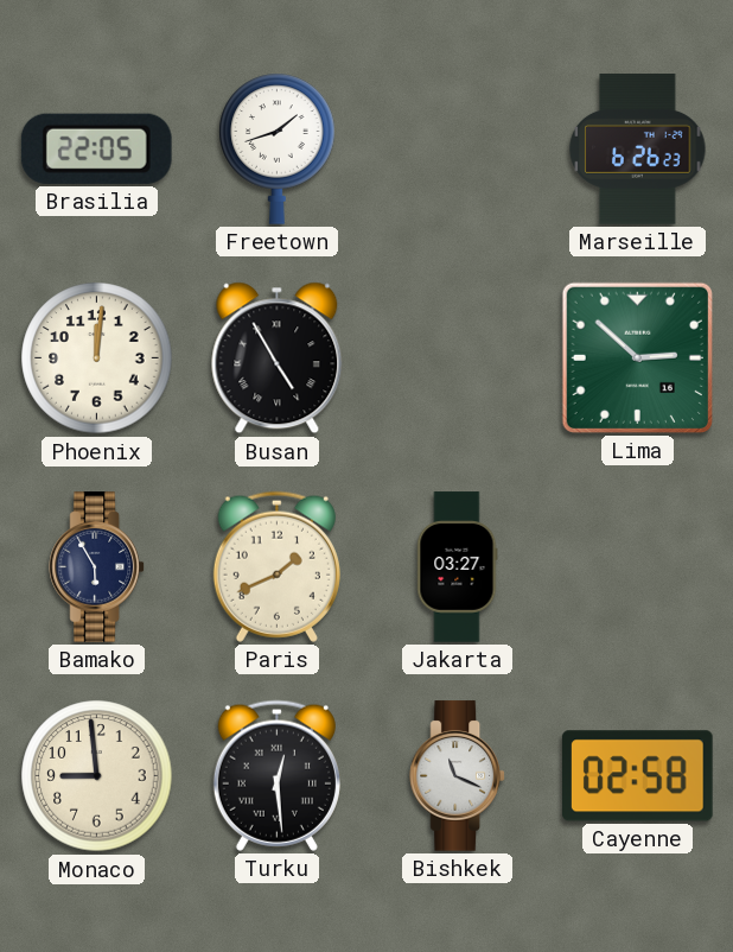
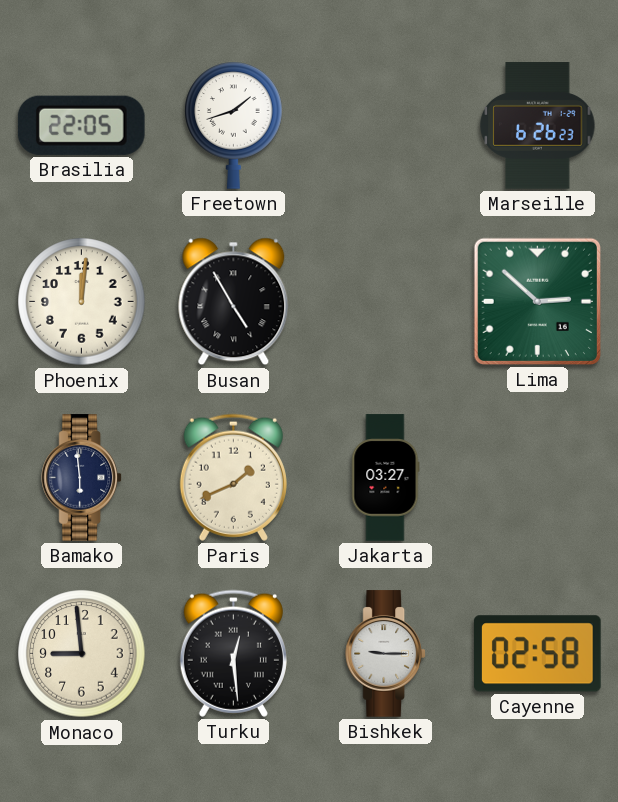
Bamako: 5:55 -> 5:59 (82, 478)
Bishkek: 11:19 -> 9:15 (386, 654)
